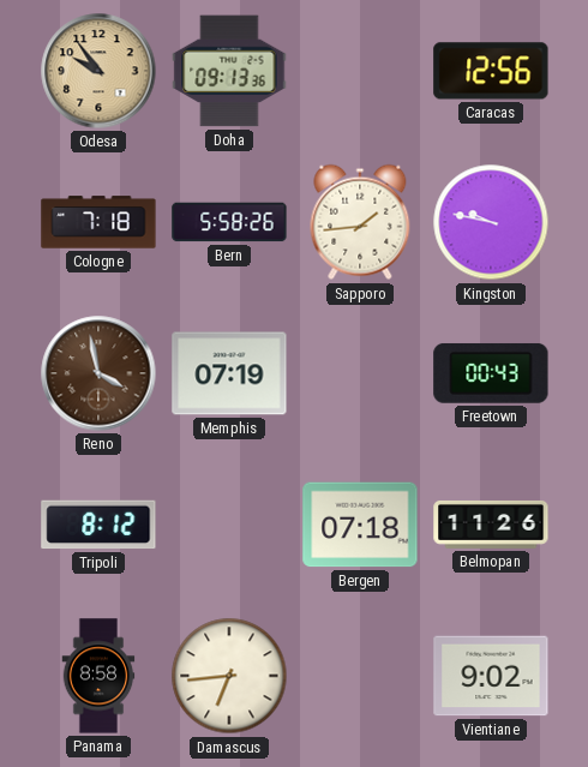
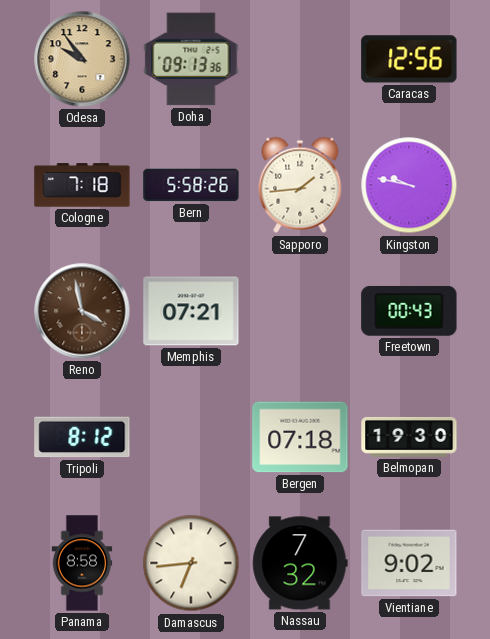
Memphis: 07:19 -> 07:21 (191, 311)
Belmopan: 11:26 -> 19:30 (409, 437)
Nassau: none -> 7:32 (300, 563)
